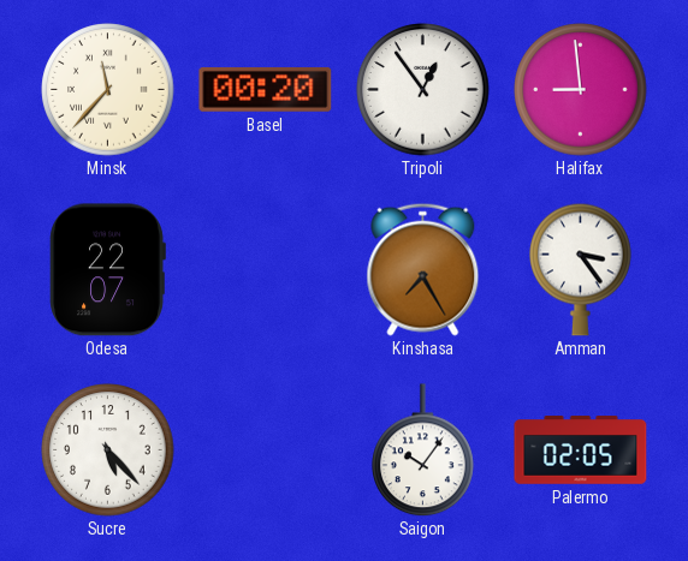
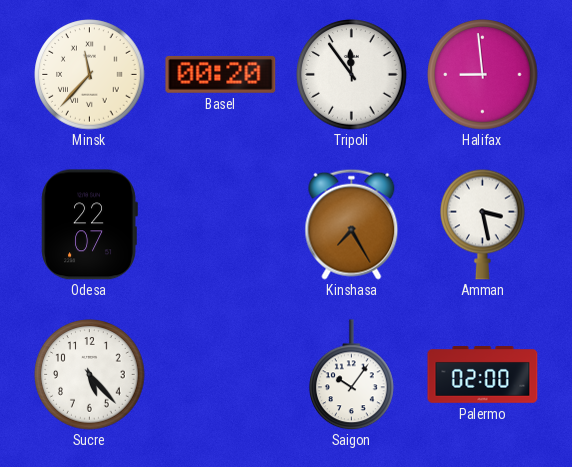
Tripoli: 12:54 -> 11:54 (352, 75)
Amman: 3:24 -> 3:28 (483, 224)
Palermo: 02:05 -> 02:00 (483, 375)
